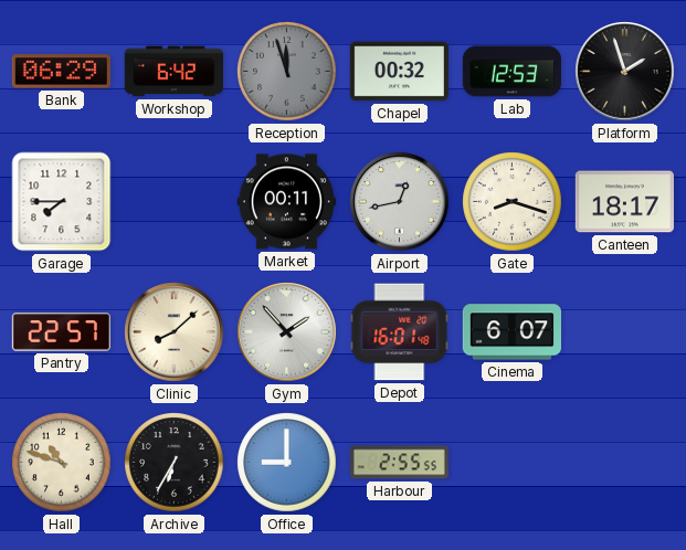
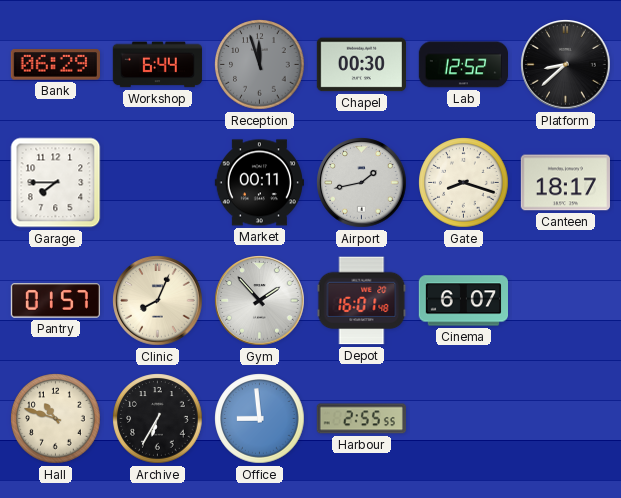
Workshop: 6:42 -> 6:44 (157, 65)
Chapel: 00:32 -> 00:30 (361, 65)
Lab: 12:53 -> 12:52 (463, 65)
Platform: 1:57 -> 8:38 (566, 65)
Airport: 12:43 -> 1:43 (362, 183)
Pantry: 22:57 -> 01:57 (55, 301)
Clinic: 8:08 -> 8:04 (158, 301)
Office: 9:00 -> 8:59 (260, 419)
